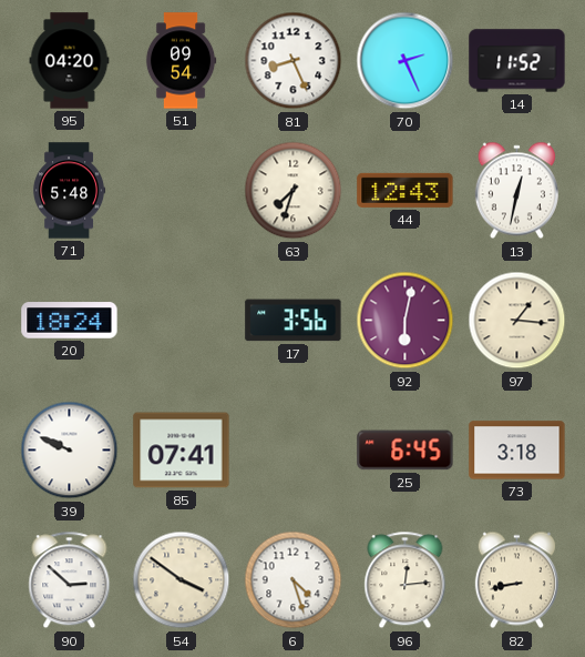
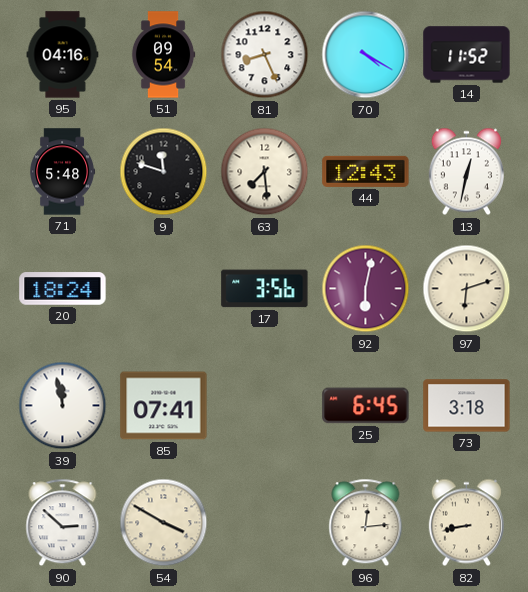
95: 04:20 -> 04:16 (63, 55)
70: 2:26 -> 4:20 (366, 55)
9: none -> 11:48 (164, 172)
63: 7:33 -> 7:29 (265, 172)
97: 1:16 -> 6:12 (467, 289)
39: 9:49 -> 11:58 (63, 406)
54: 3:51 -> 3:50 (164, 523)
6: 4:27 -> none (294, 580)
